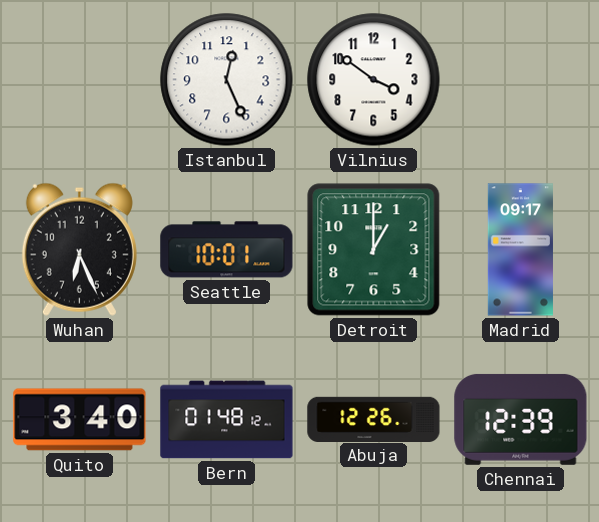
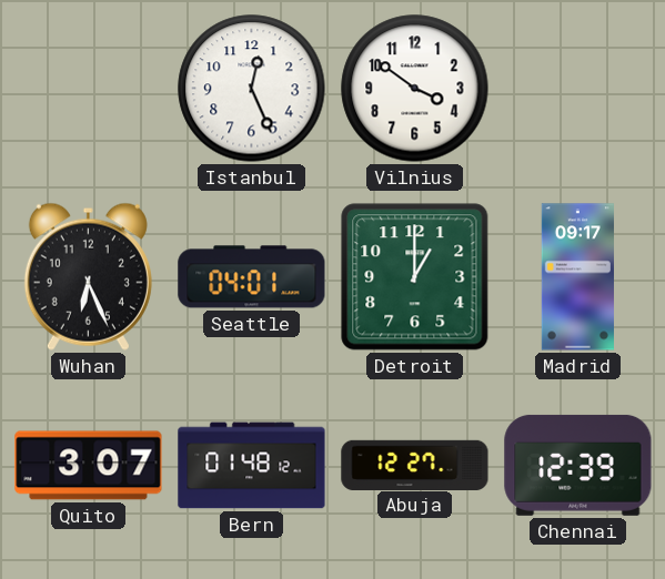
Seattle: 10:01 -> 04:01 (252, 277)
Quito: 3:40 -> 3:07 (89, 466)
Abuja: 12:26 -> 12:27 (415, 465)
